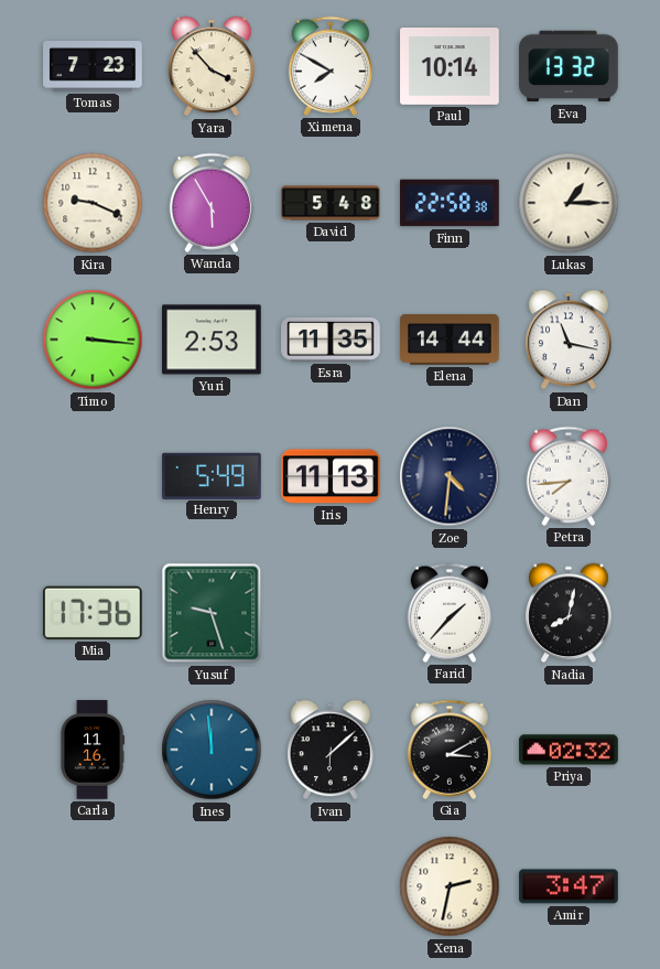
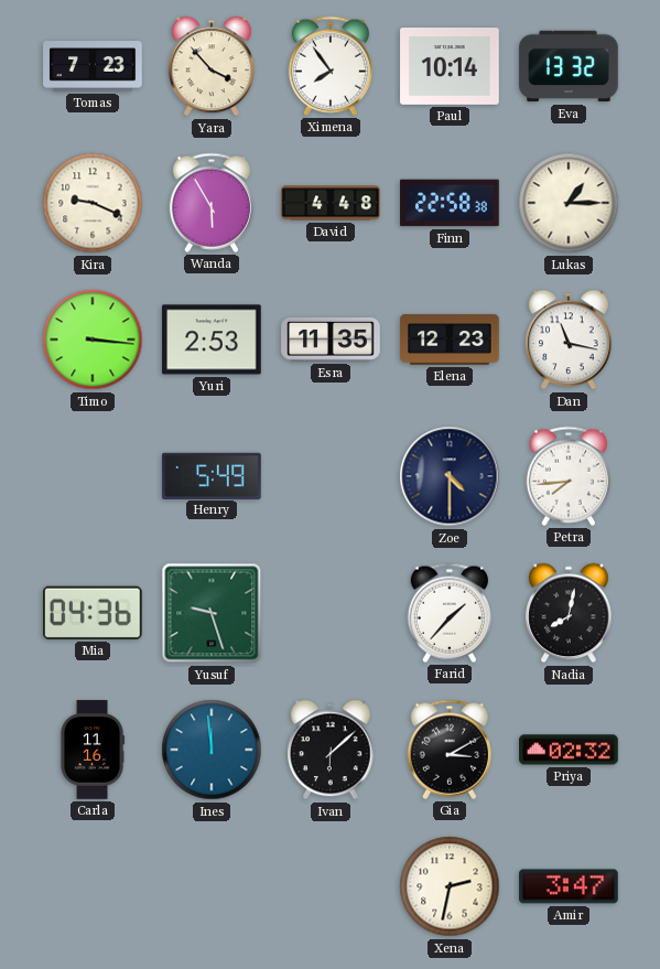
Ximena: 7:50 -> 7:54 (329, 66)
David: 5:48 -> 4:48 (331, 203)
Elena: 14:44 -> 12:23 (450, 340)
Iris: 11:13 -> none (331, 476)
Zoe: 4:31 -> 4:30 (450, 476)
Mia: 17:36 -> 04:36 (93, 613)
